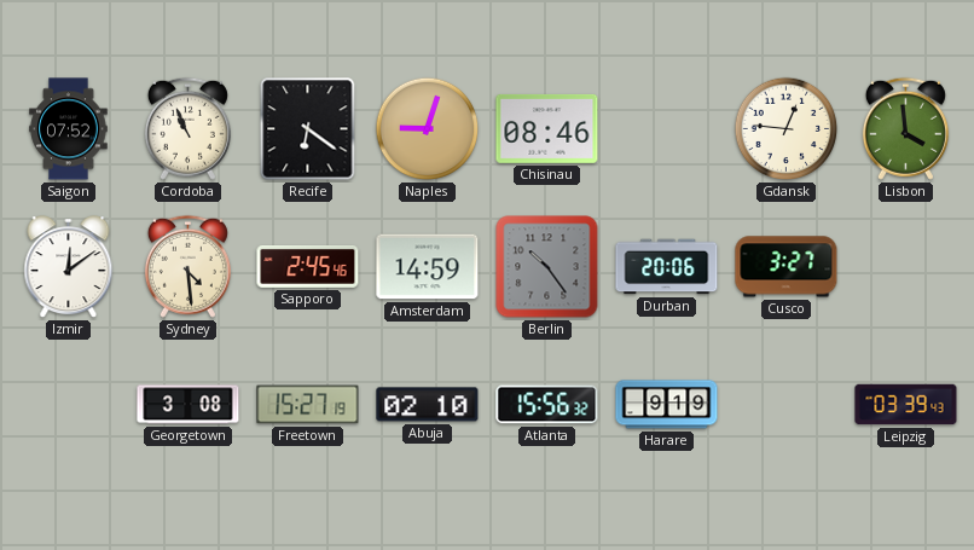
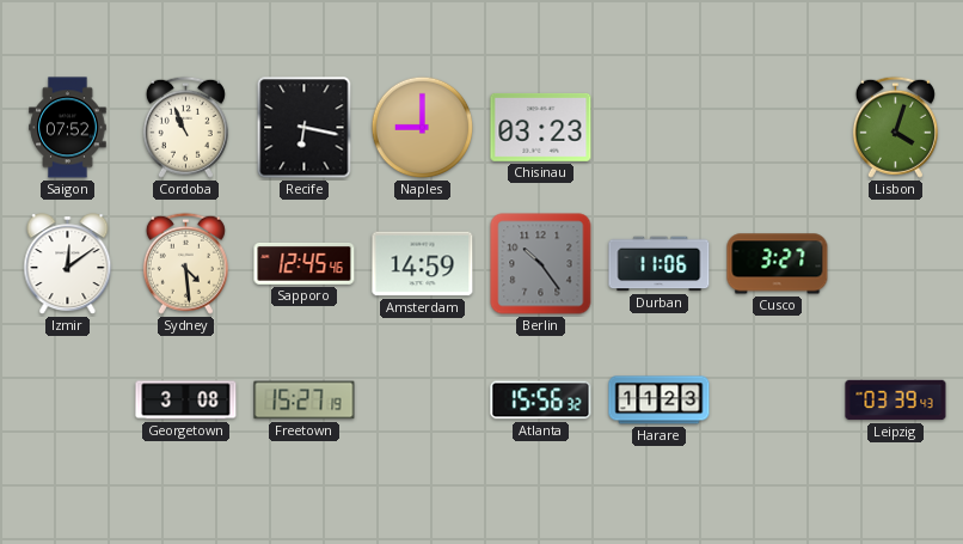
Recife: 6:21 -> 6:17 (305, 128)
Naples: 9:03 -> 9:00 (423, 128)
Chisinau: 08:46 -> 03:23 (541, 127)
Gdansk: 12:46 -> none (787, 129)
Lisbon: 3:59 -> 4:03 (895, 127)
Sapporo: 2:45 -> 12:45 (305, 264)
Durban: 20:06 -> 11:06 (660, 264)
Abuja: 02:10 -> none (428, 405)
Harare: 9:19 -> 11:23 (660, 401)
